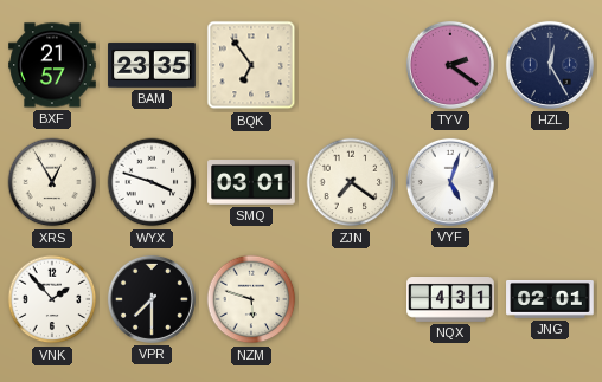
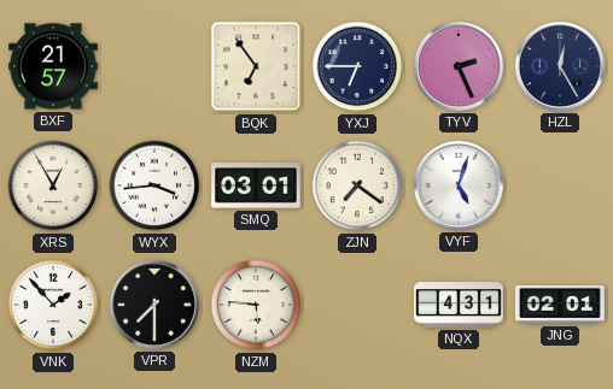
BAM: 23:35 -> none (152, 65)
YXJ: none -> 6:45 (357, 66)
TYV: 2:21 -> 2:26 (459, 66)
WYX: 3:48 -> 3:44 (154, 185)
NZM: 5:48 -> 5:46 (256, 305)
